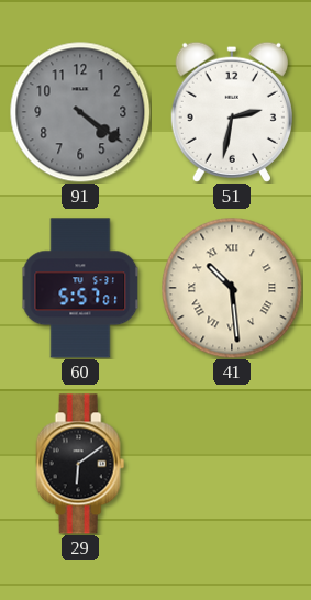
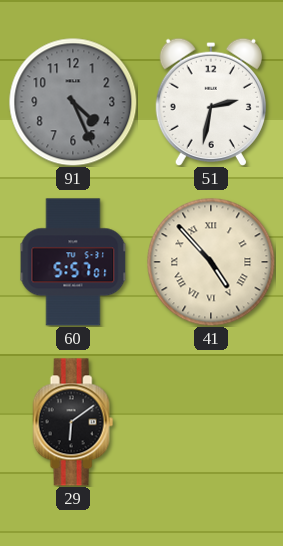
91: 4:21 -> 4:26 (73, 102)
41: 10:29 -> 4:53 (211, 262)
